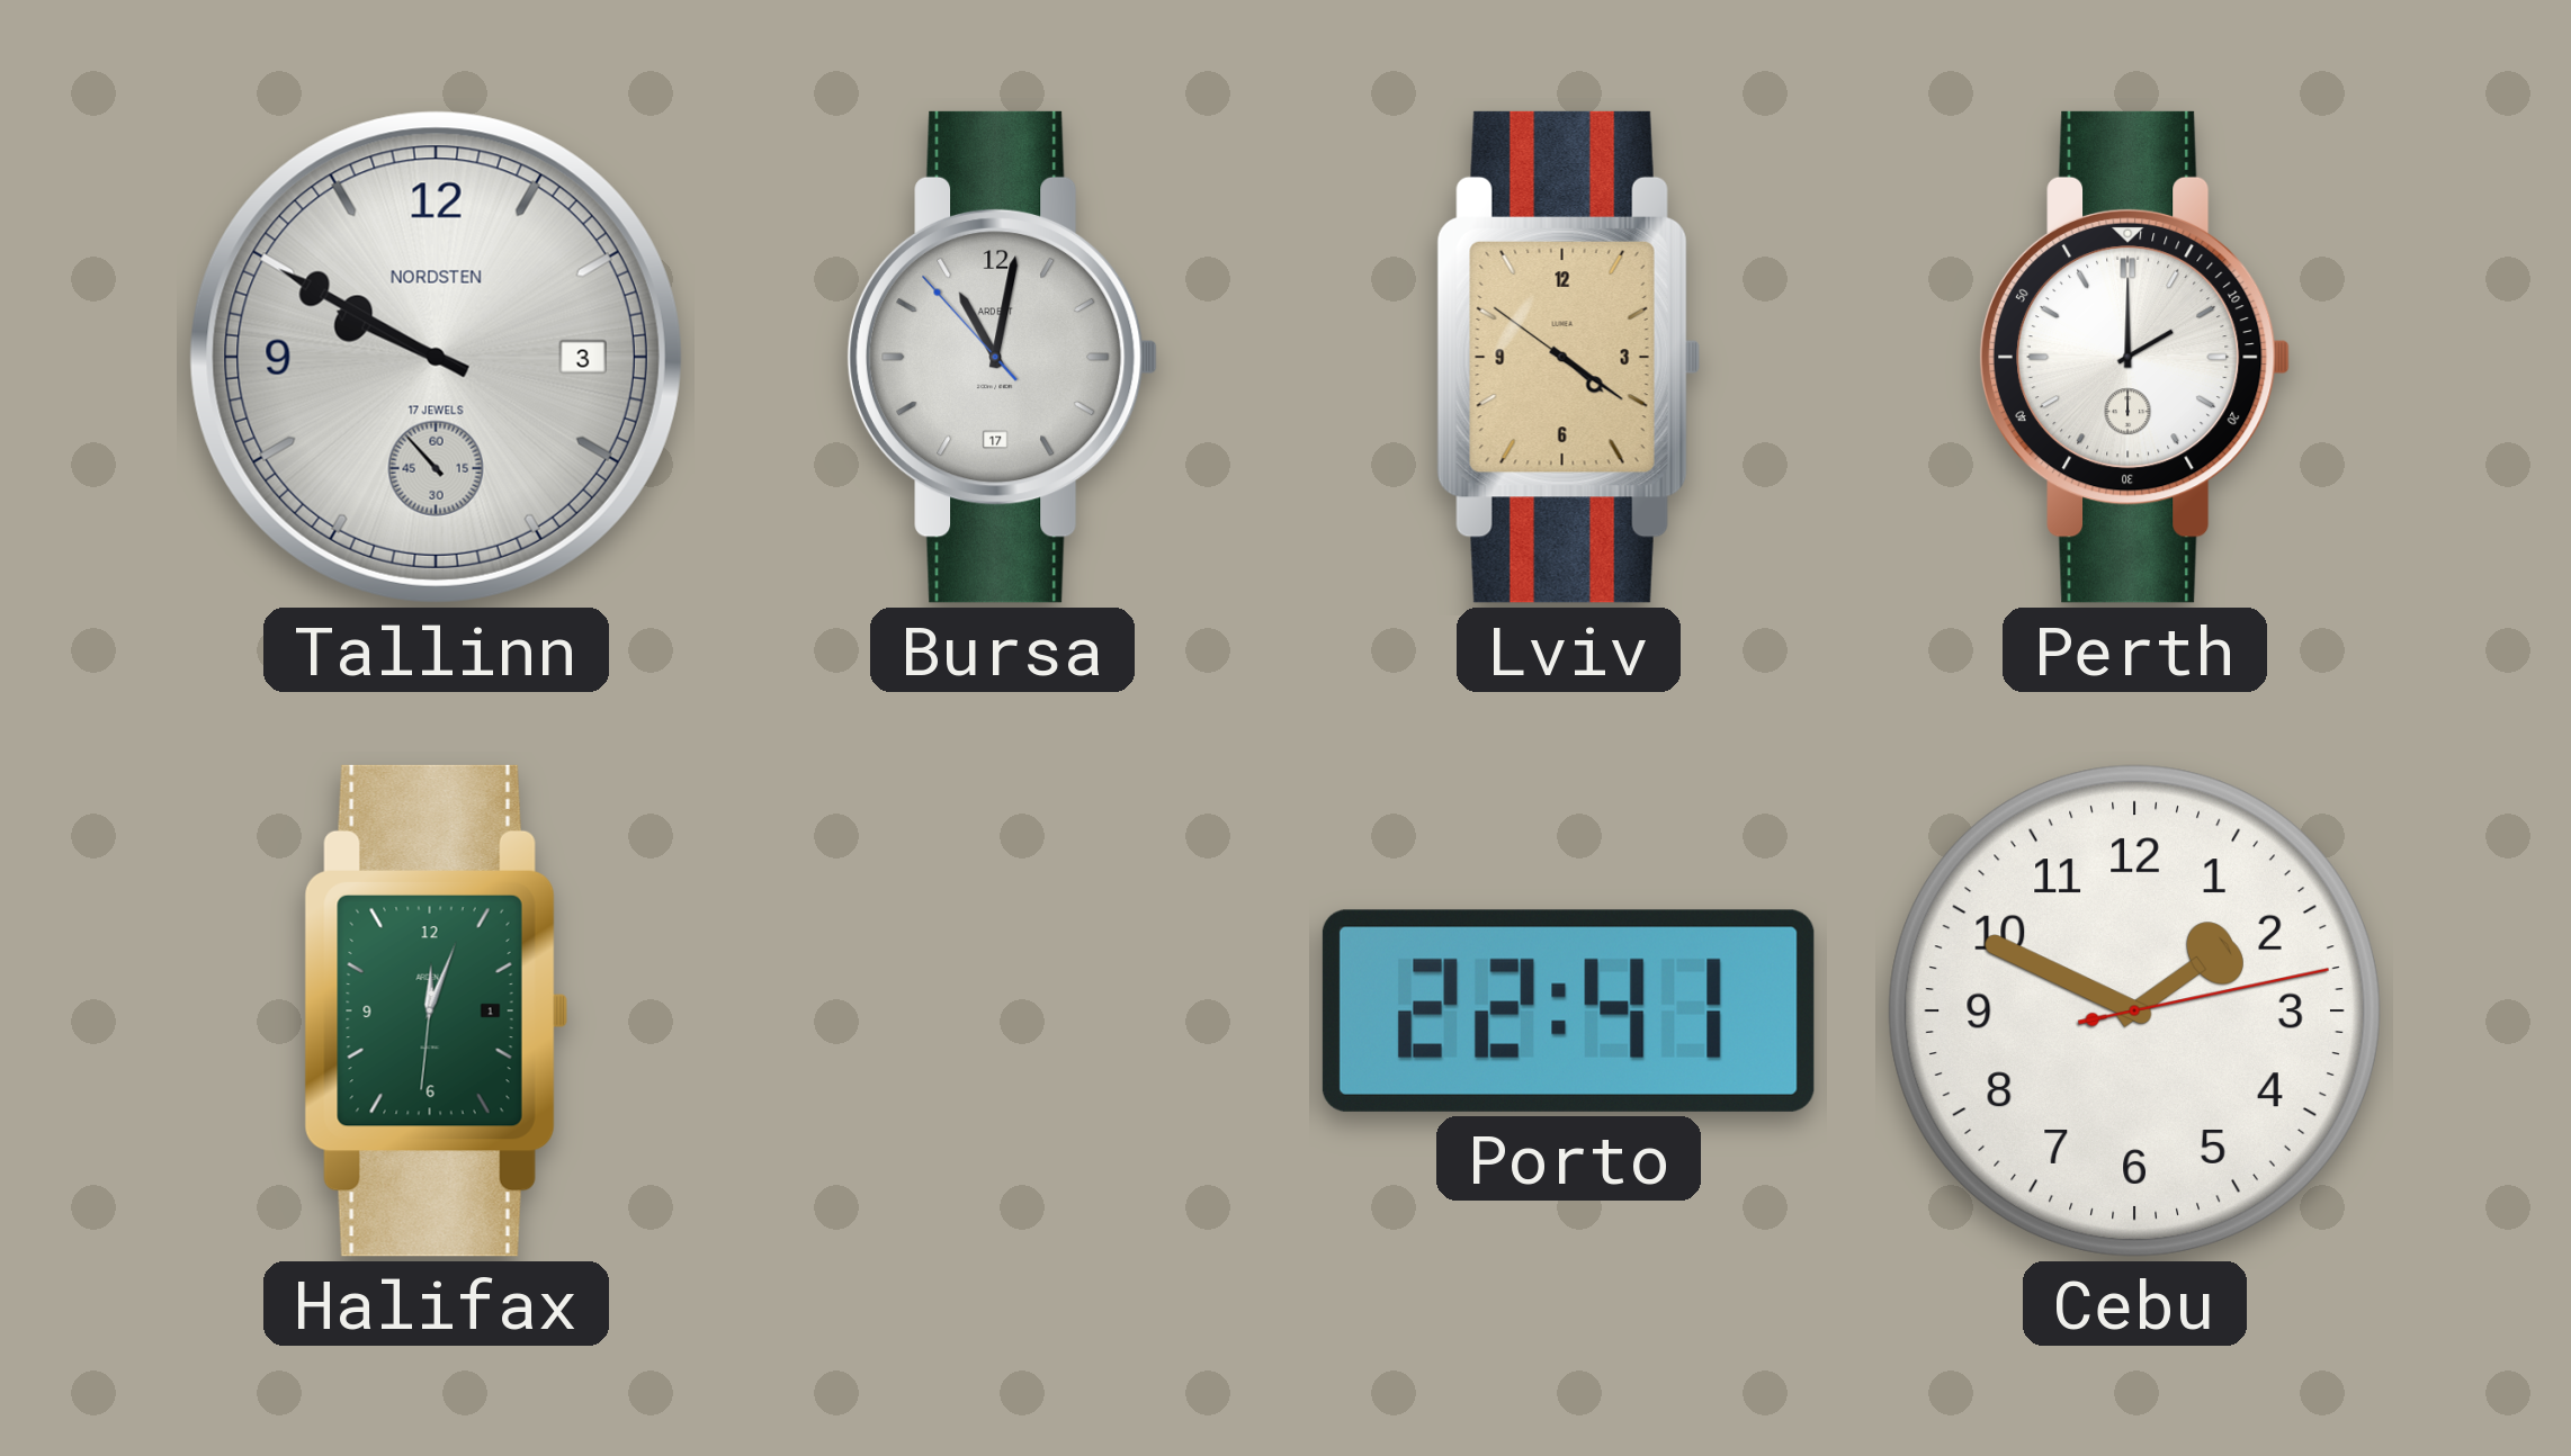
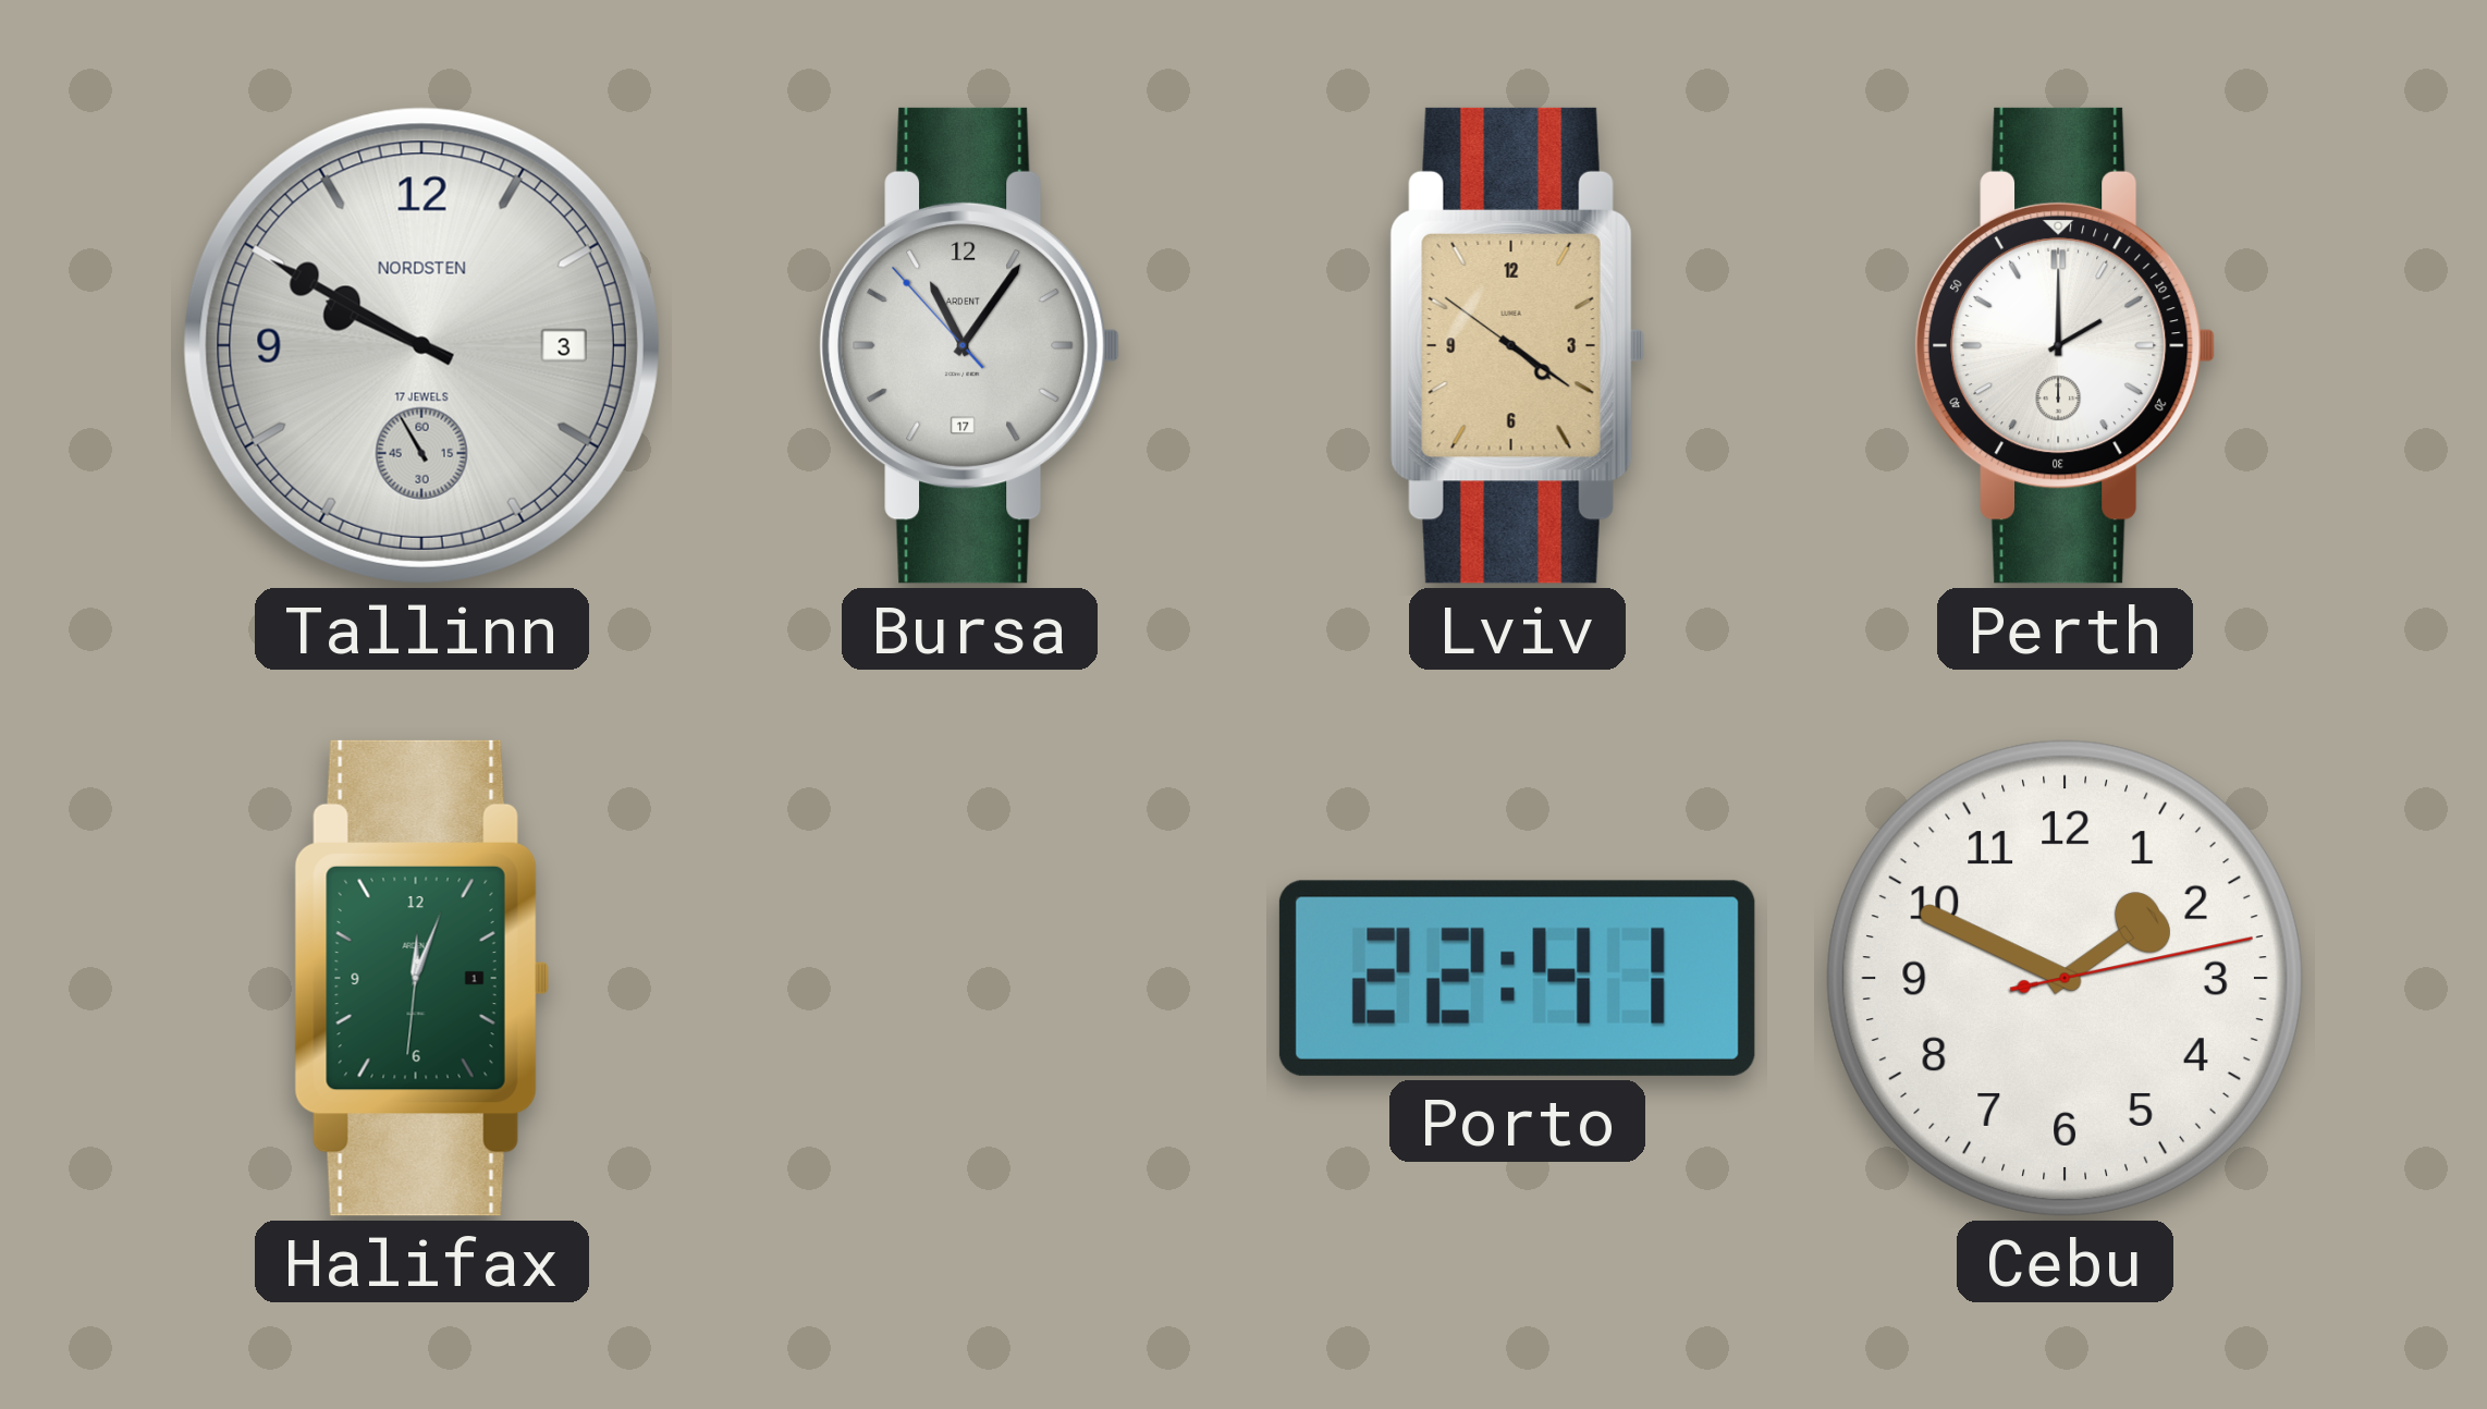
Tallinn: 9:49:53 -> 9:49:55 (421, 345)
Bursa: 11:01 -> 11:05 (969, 345)
